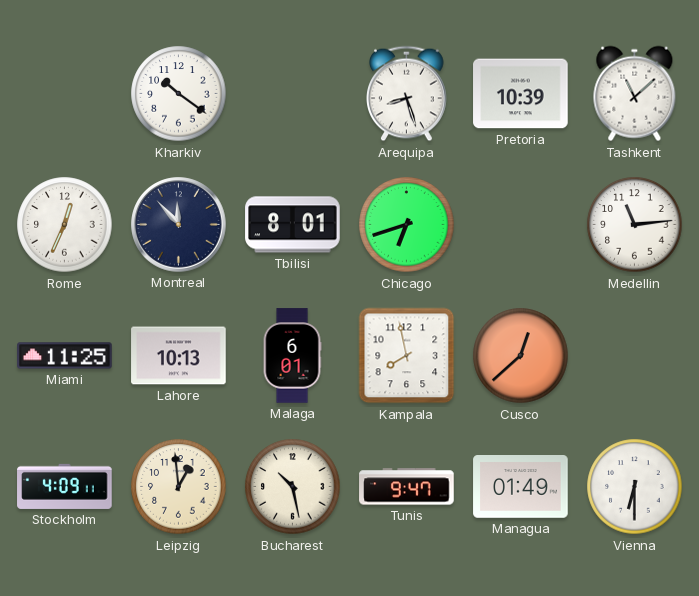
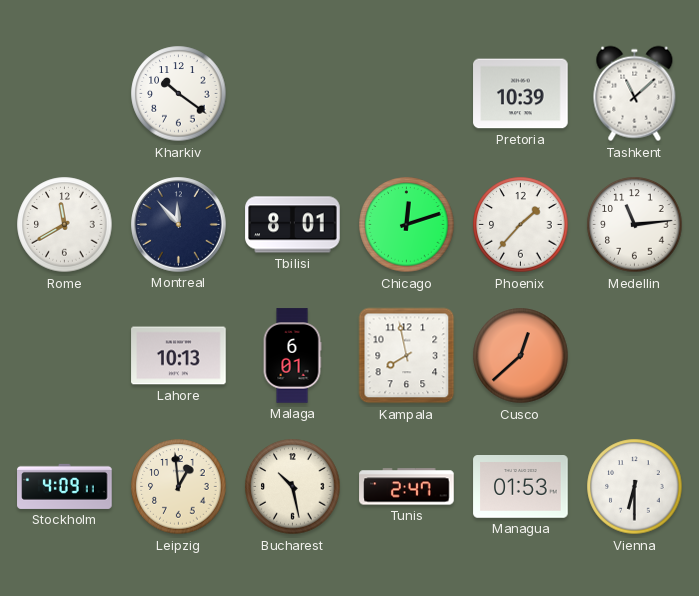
Arequipa: 8:27 -> none (407, 94)
Rome: 12:34 -> 11:40 (65, 225)
Chicago: 6:42 -> 12:12 (407, 225)
Phoenix: none -> 1:37 (521, 225)
Miami: 11:25 -> none (65, 356)
Tunis: 9:47 -> 2:47 (407, 487)
Managua: 01:49 -> 01:53 (521, 487)
